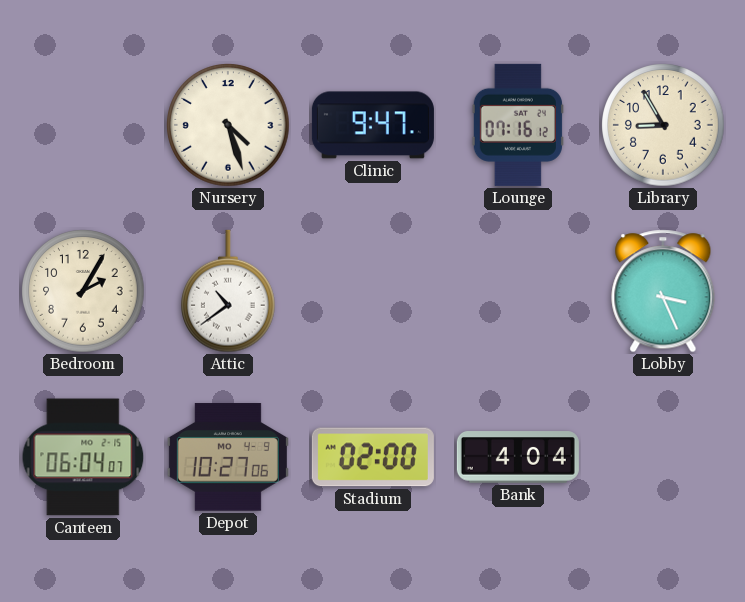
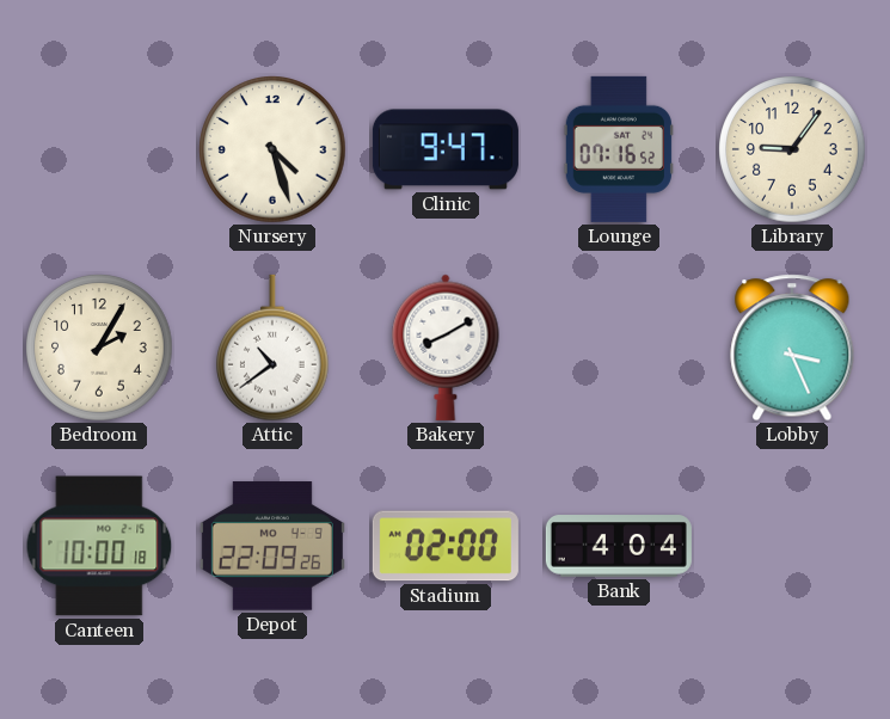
Lounge: 07:16:12 -> 07:16:52 (619, 149)
Library: 8:55 -> 9:06 (792, 149)
Bakery: none -> 8:10 (446, 348)
Canteen: 06:04 -> 10:00 (99, 546)
Depot: 10:27 -> 22:09 (272, 546)
